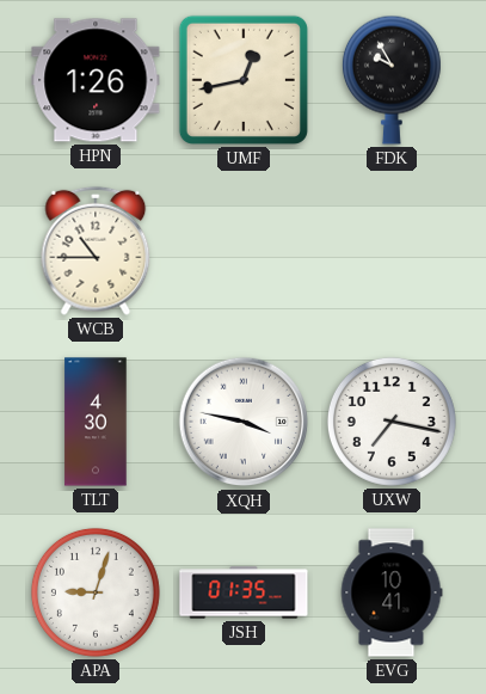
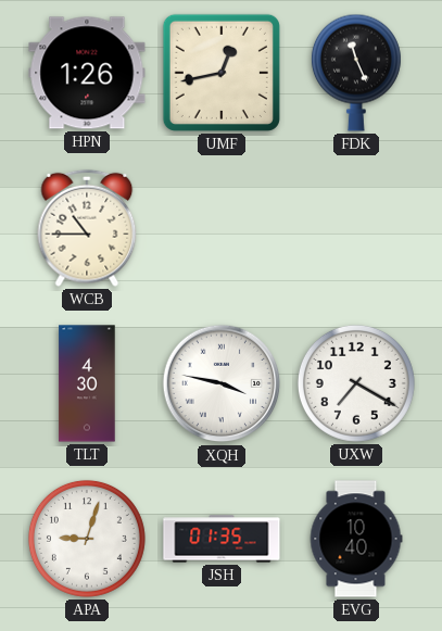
FDK: 9:55 -> 11:26 (356, 73)
UXW: 7:17 -> 7:20 (356, 383)
EVG: 10:41 -> 10:40 (356, 539)
